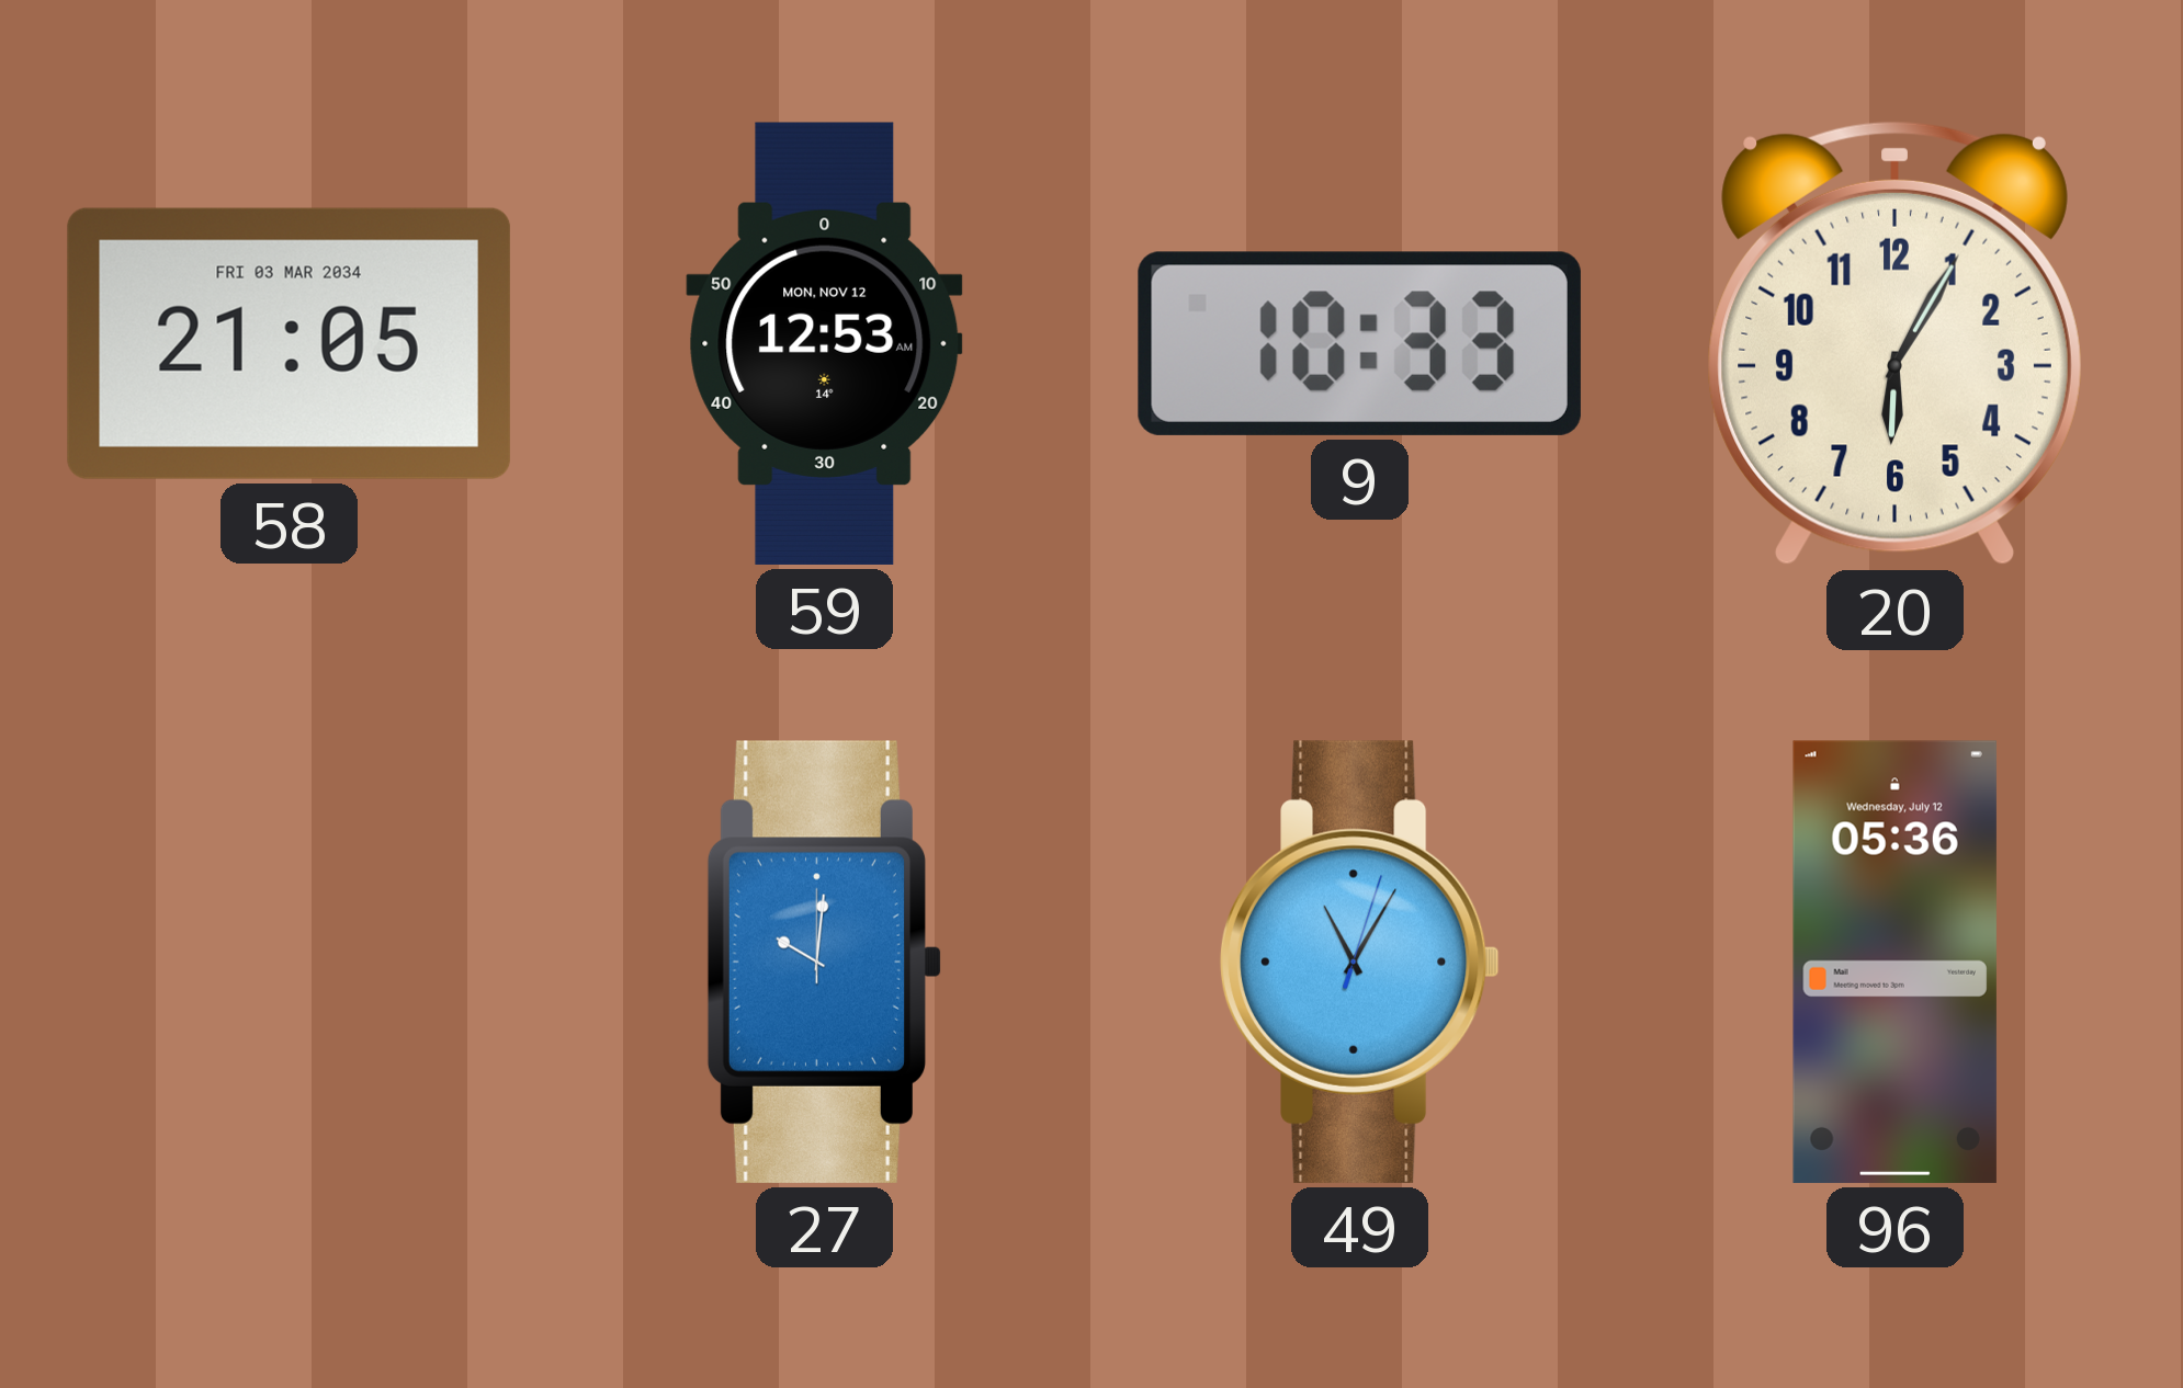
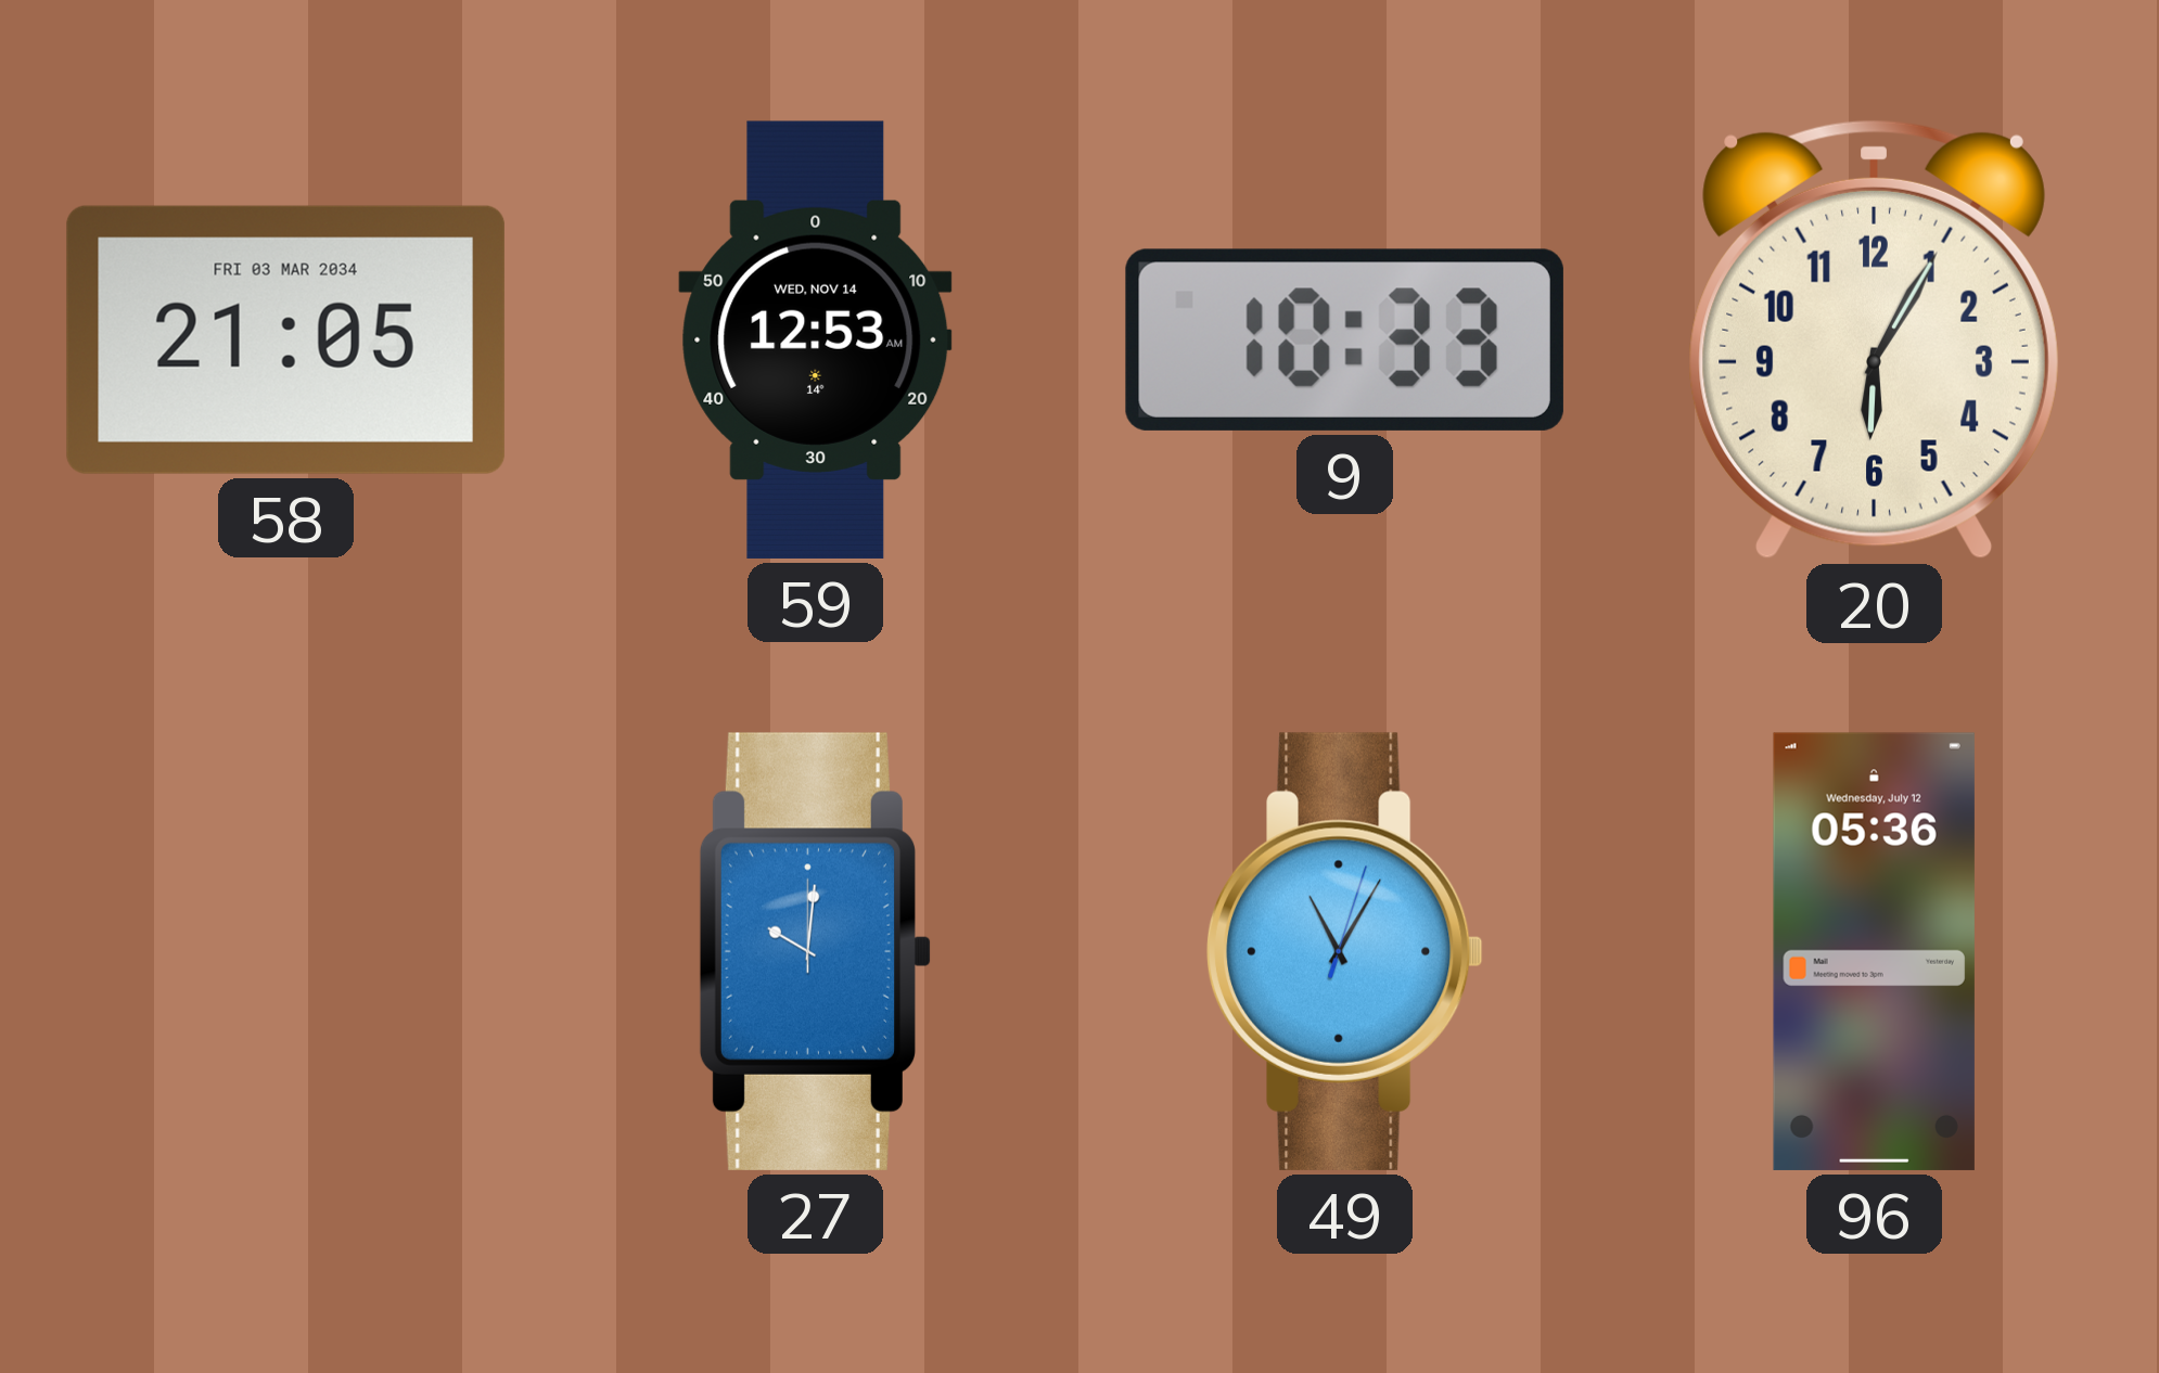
59 date: MON, NOV 12 -> WED, NOV 14 (816, 339)
